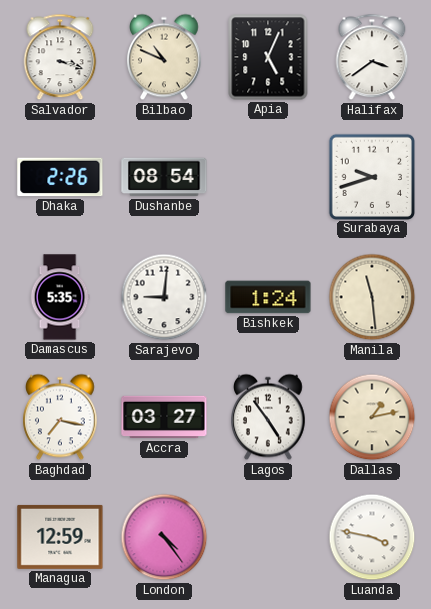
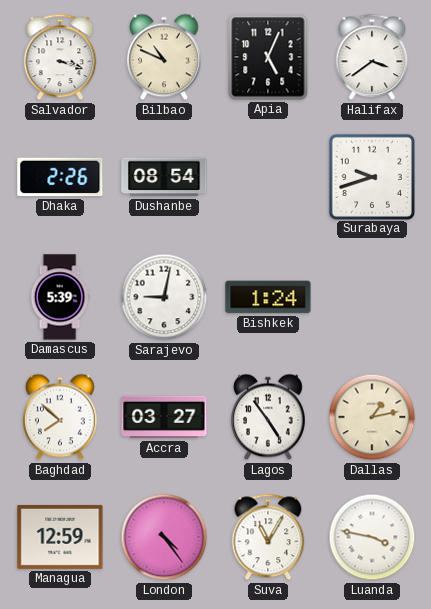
Damascus: 5:35 -> 5:39 (60, 297)
Sarajevo: 9:01 -> 9:02 (164, 297)
Manila: 11:29 -> none (372, 297)
Baghdad: 7:17 -> 7:52 (61, 417)
Suva: none -> 11:05 (268, 537)
